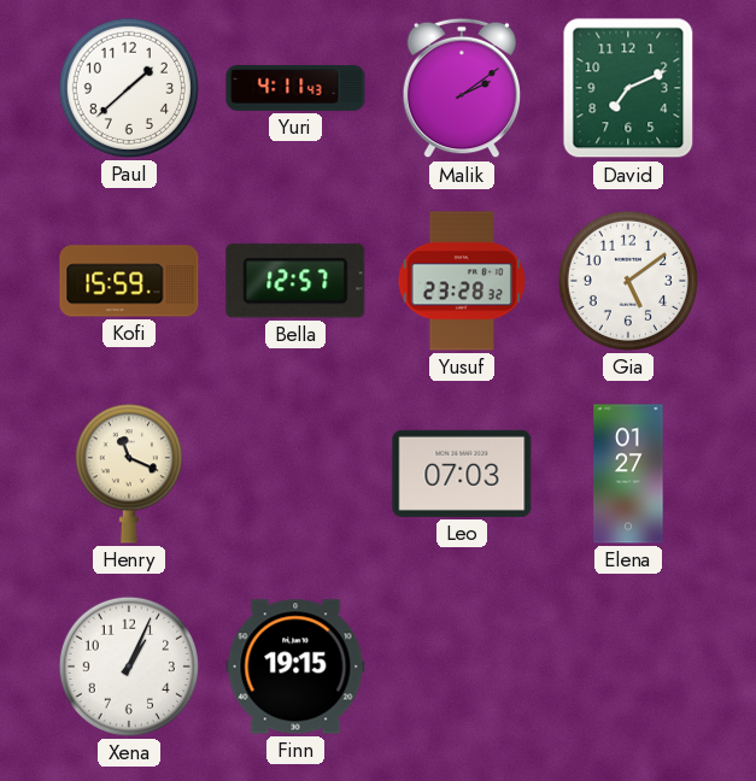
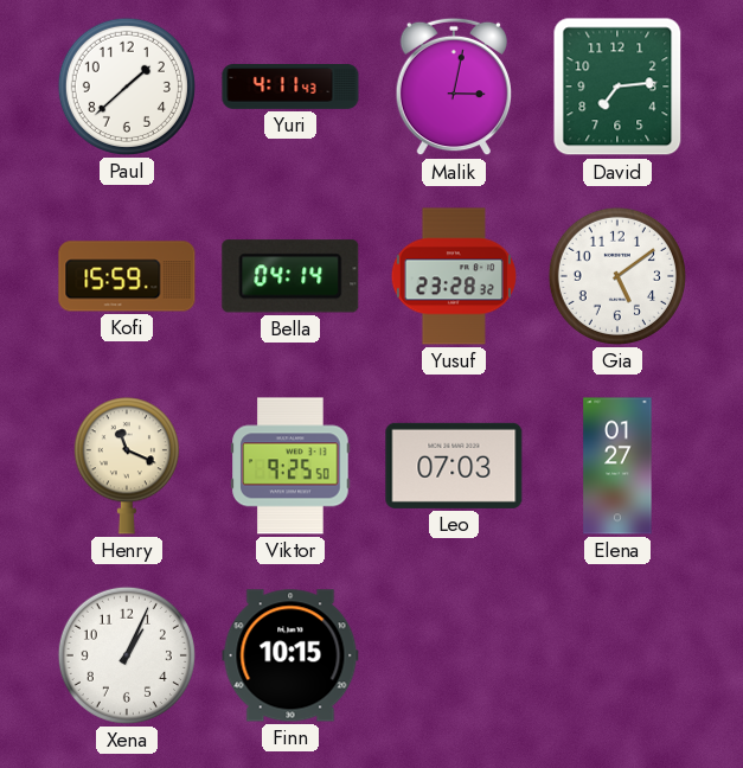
Malik: 2:09 -> 3:02 (454, 87)
David: 7:11 -> 7:14 (617, 87)
Bella: 12:57 -> 04:14 (290, 276)
Viktor: none -> 9:25 (290, 466)
Finn: 19:15 -> 10:15 (290, 655)
